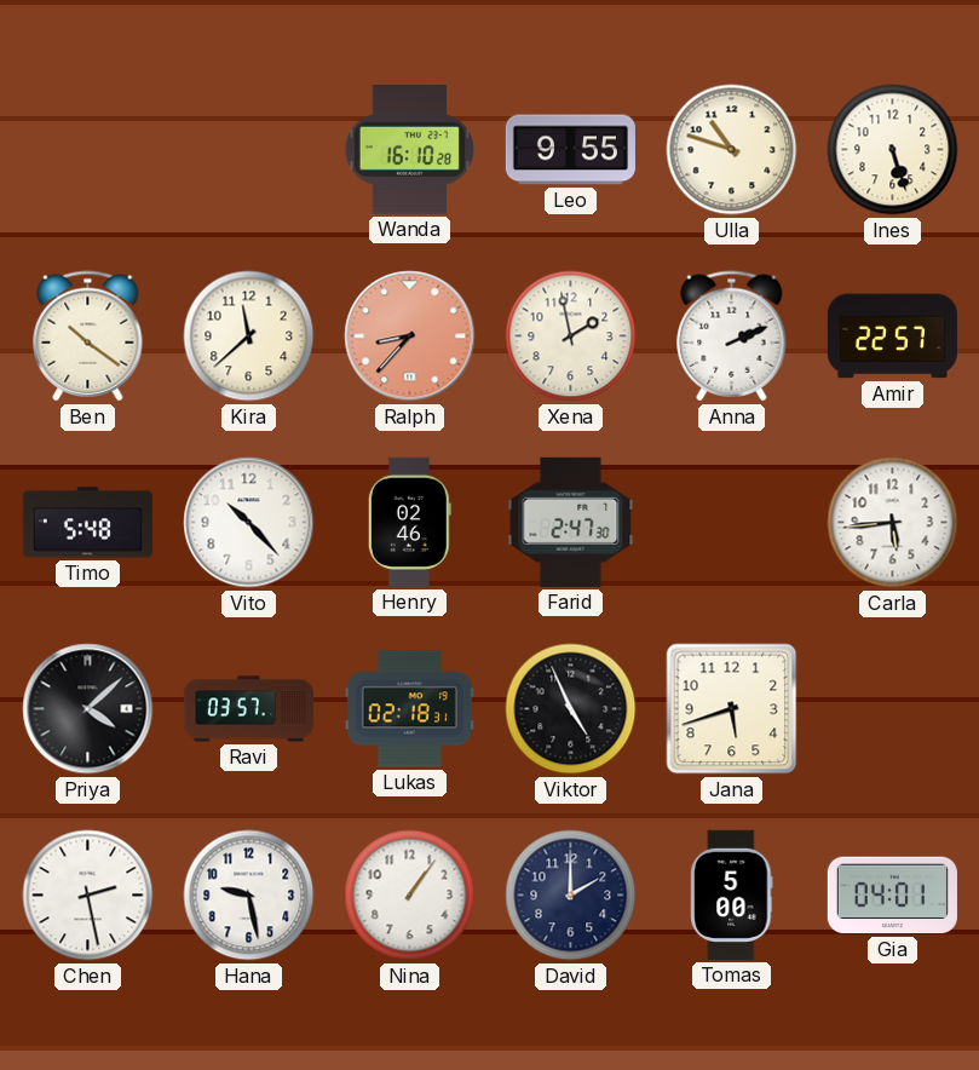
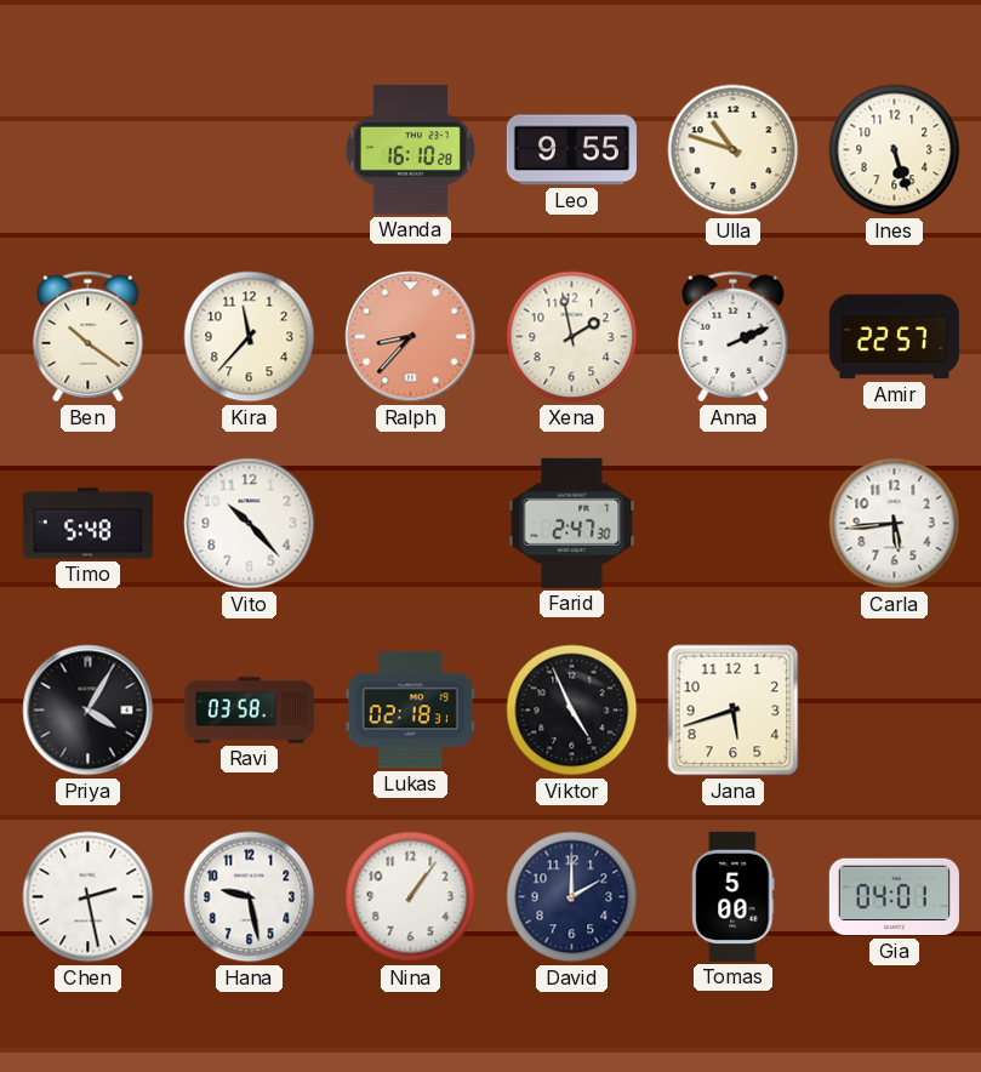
Kira: 11:38 -> 11:37 (250, 337)
Henry: 02:46 -> none (409, 522)
Priya: 4:08 -> 4:05 (89, 711)
Ravi: 03:57 -> 03:58 (249, 711)
